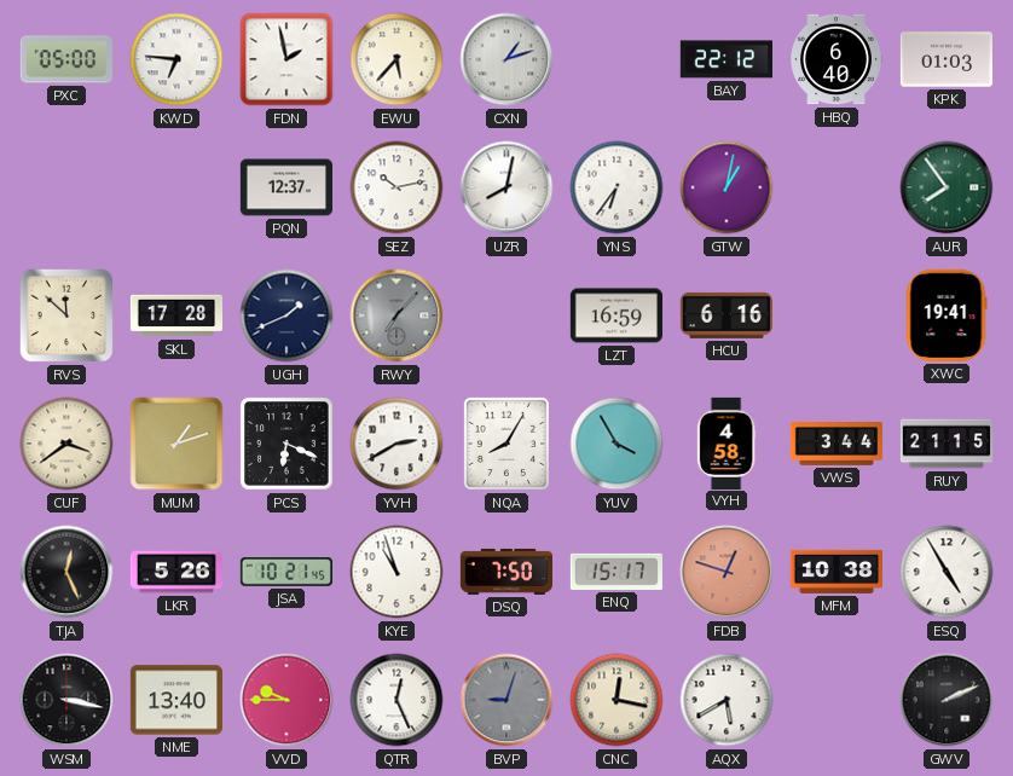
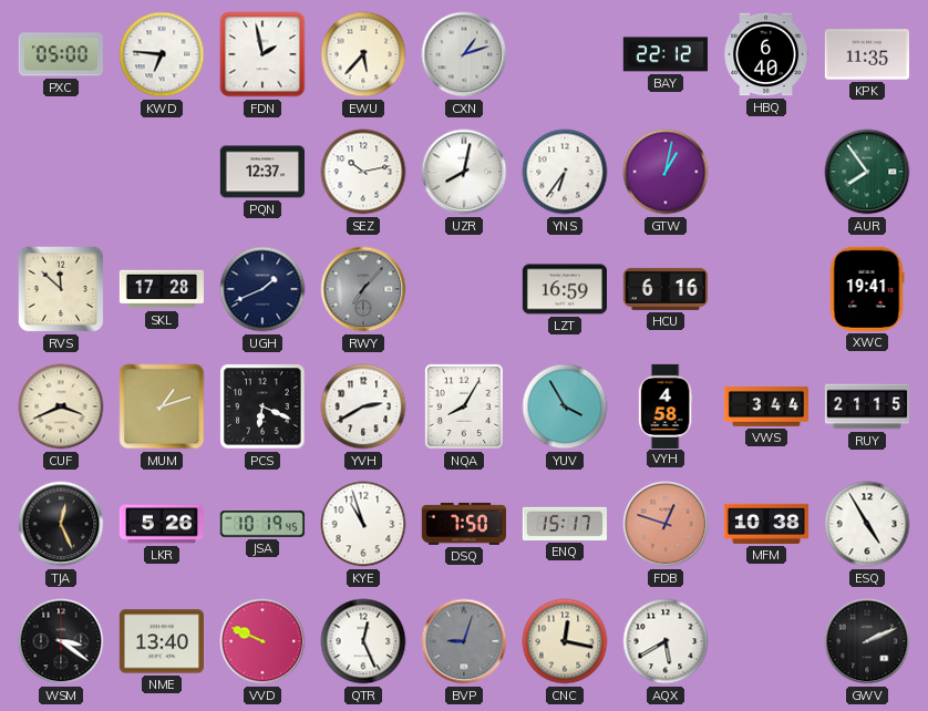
KPK: 01:03 -> 11:35 (867, 54)
CUF: 3:39 -> 3:41 (61, 406)
JSA: 10:21 -> 10:19 (261, 524)
WSM: 3:17 -> 3:21 (61, 641)
VVD: 9:45 -> 9:49 (262, 641)
